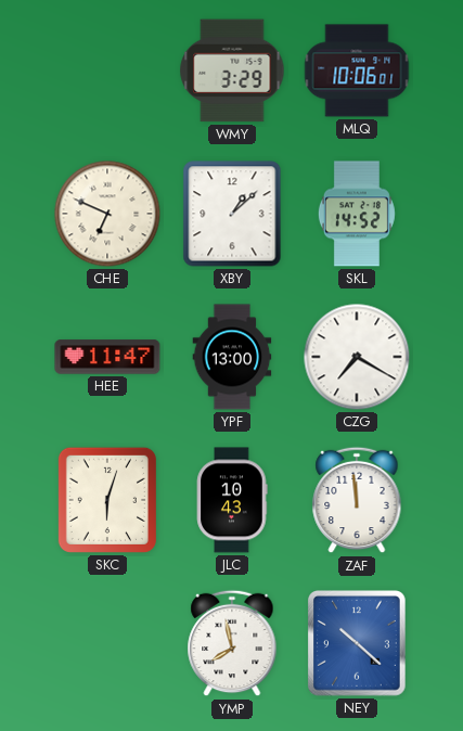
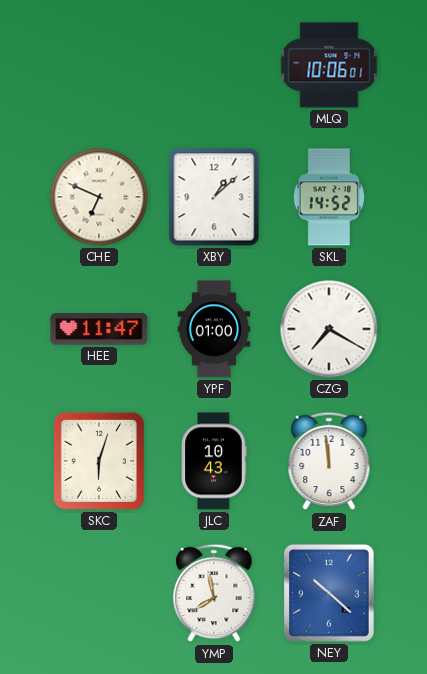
WMY: 3:29 -> none (232, 70)
YPF: 13:00 -> 01:00 (214, 329)
